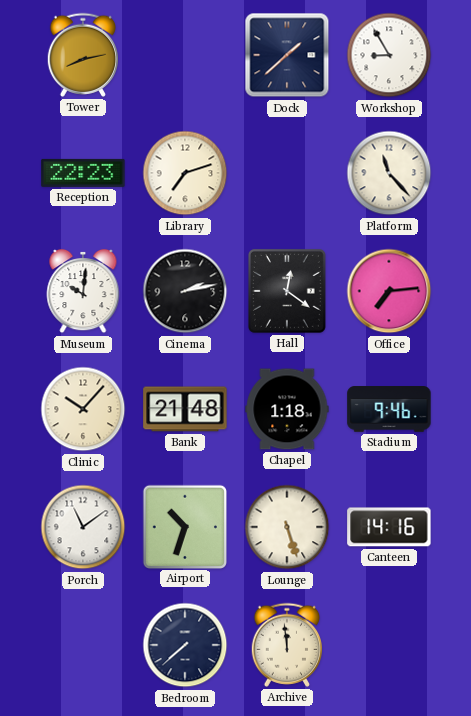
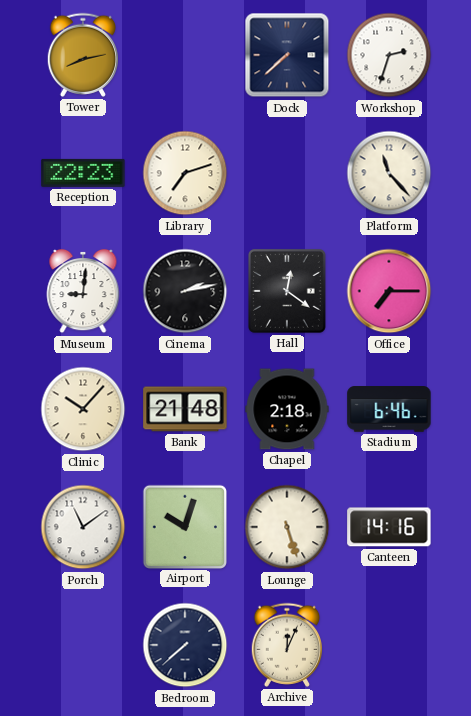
Dock: 1:38 -> 7:38 (287, 55)
Workshop: 8:55 -> 2:33 (389, 55)
Museum: 10:01 -> 9:01 (83, 291)
Office: 7:14 -> 7:15 (389, 291)
Chapel: 1:18 -> 2:18 (287, 409)
Stadium: 9:46 -> 6:46 (389, 409)
Airport: 10:33 -> 10:03 (184, 526)
Archive: 11:59 -> 12:04 (286, 645)
